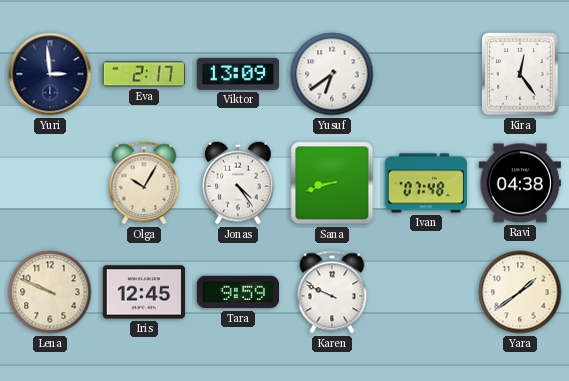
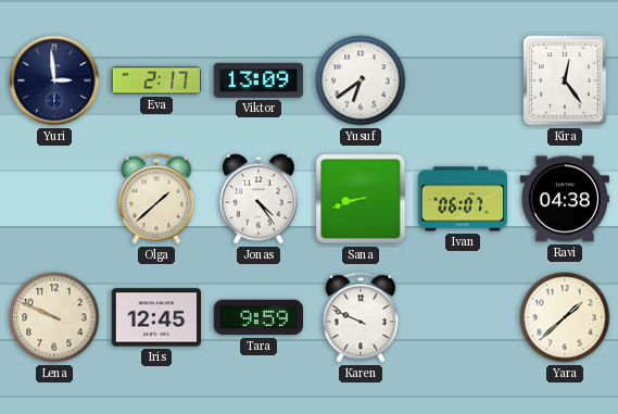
Olga: 10:05 -> 1:38 (156, 199)
Ivan: 07:48 -> 06:07 (462, 199)
Yara: 1:39 -> 1:38 (565, 317)
